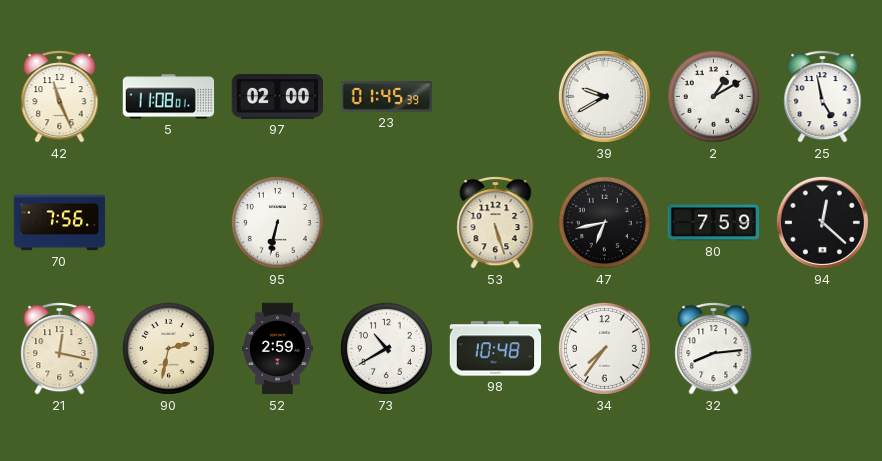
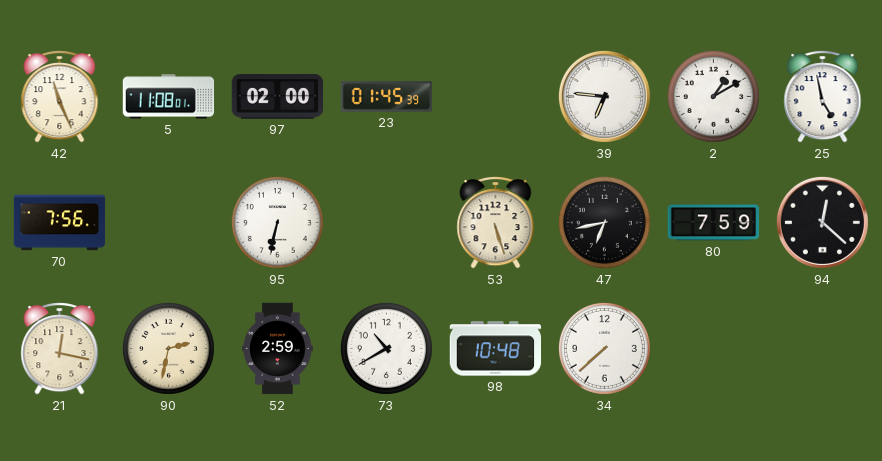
39: 9:40 -> 6:46 (604, 96)
34: 7:36 -> 7:38 (604, 348)
32: 8:14 -> none (714, 349)
